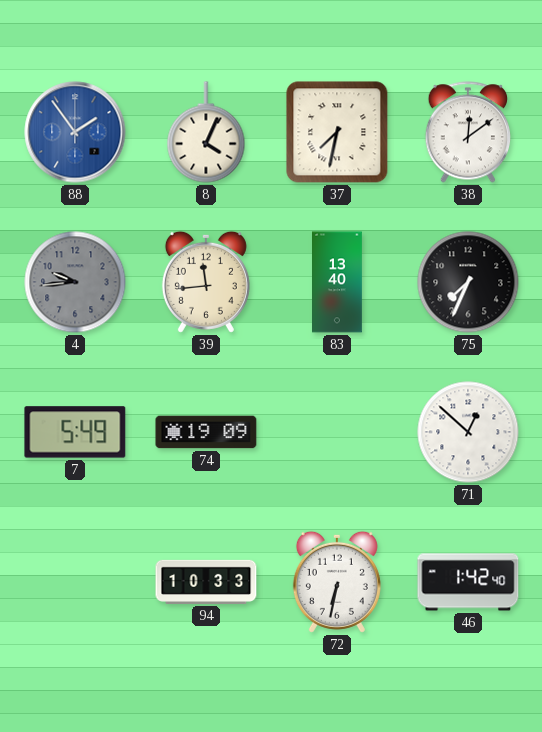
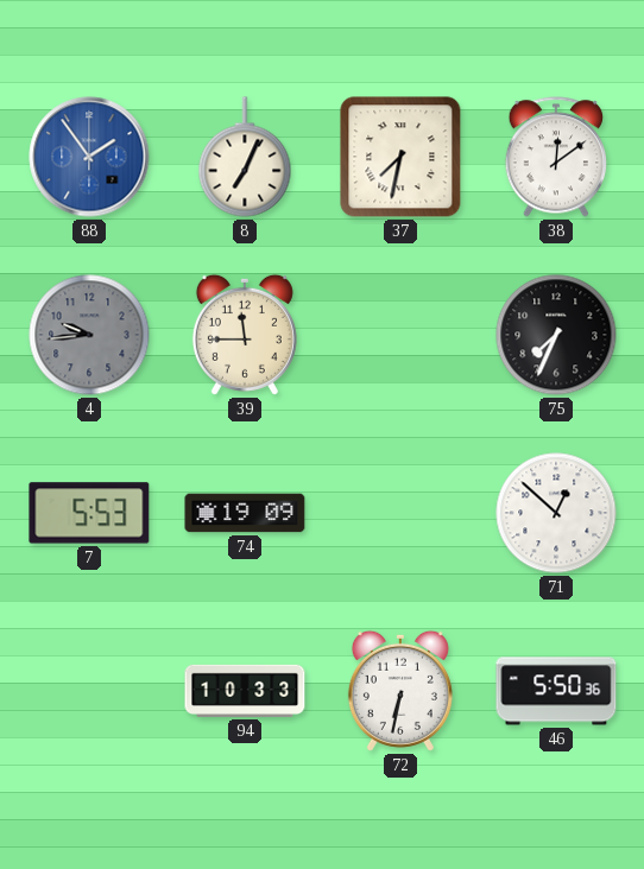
8: 4:04 -> 7:04 (245, 157)
39: 11:44 -> 11:45 (245, 335)
83: 13:40 -> none (338, 282)
7: 5:49 -> 5:53 (89, 513)
46: 1:42 -> 5:50 (556, 691)
